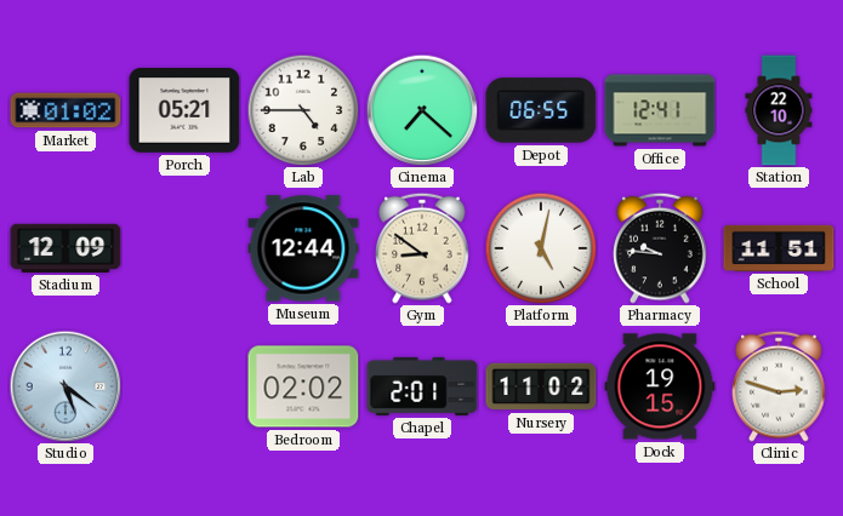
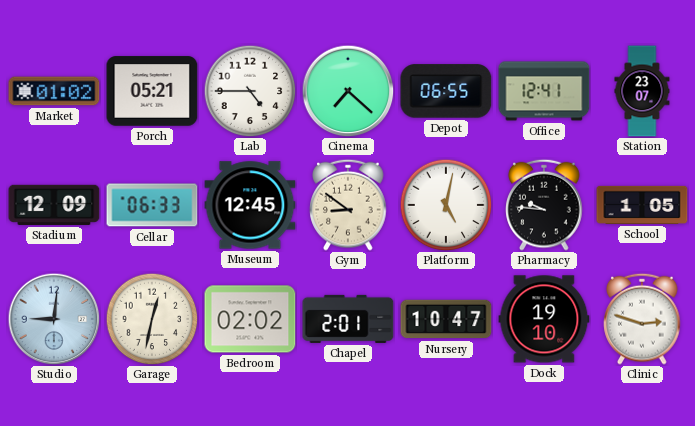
Station: 22:10 -> 23:07 (642, 91)
Cellar: none -> 06:33 (152, 205)
Museum: 12:44 -> 12:45 (250, 205)
School: 11:51 -> 1:05 (642, 205)
Studio: 5:21 -> 9:01 (54, 319)
Garage: none -> 12:32 (152, 319)
Nursery: 11:02 -> 10:47 (446, 319)
Dock: 19:15 -> 19:10 (544, 319)
